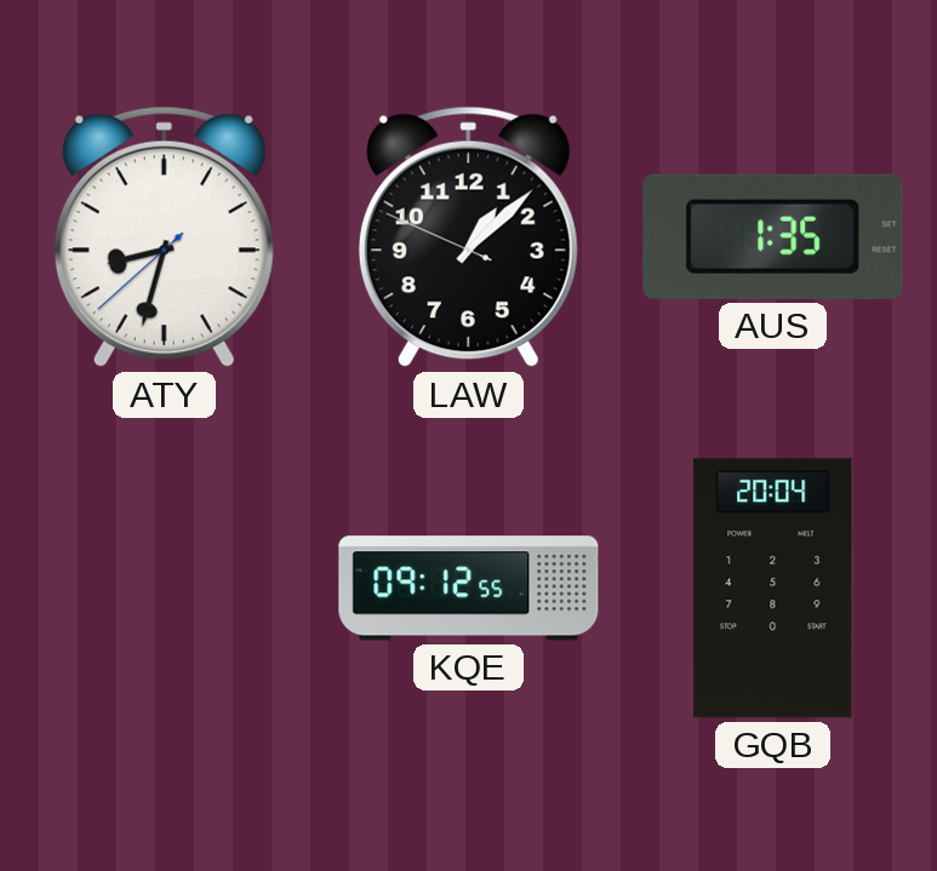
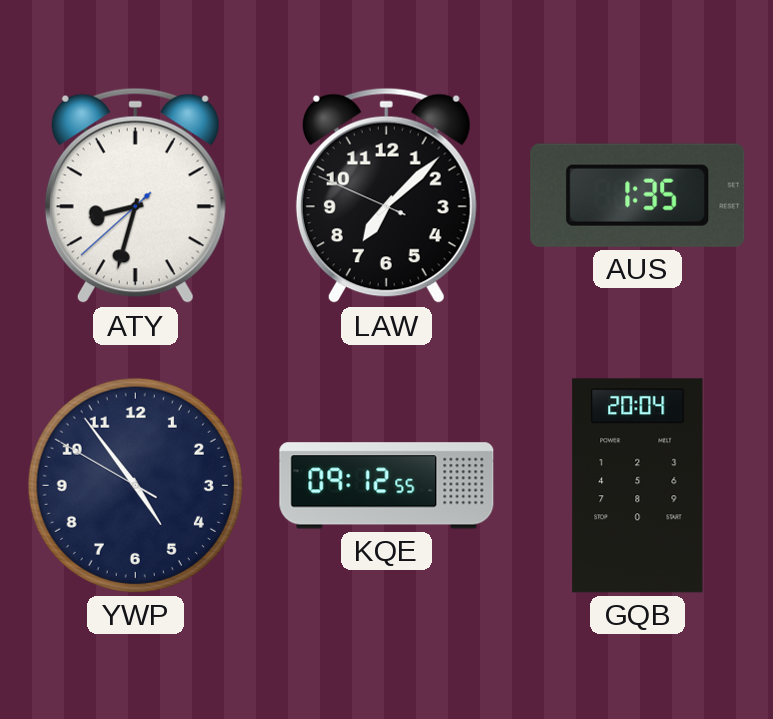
LAW: 1:07 -> 7:07 (386, 196)
YWP: none -> 4:53 (135, 485)
